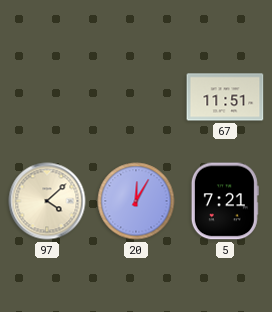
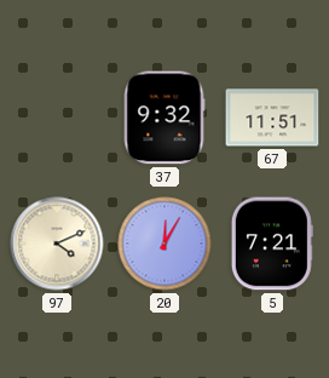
37: none -> 9:32 (164, 118)
97: 4:08 -> 4:11 (57, 244)
